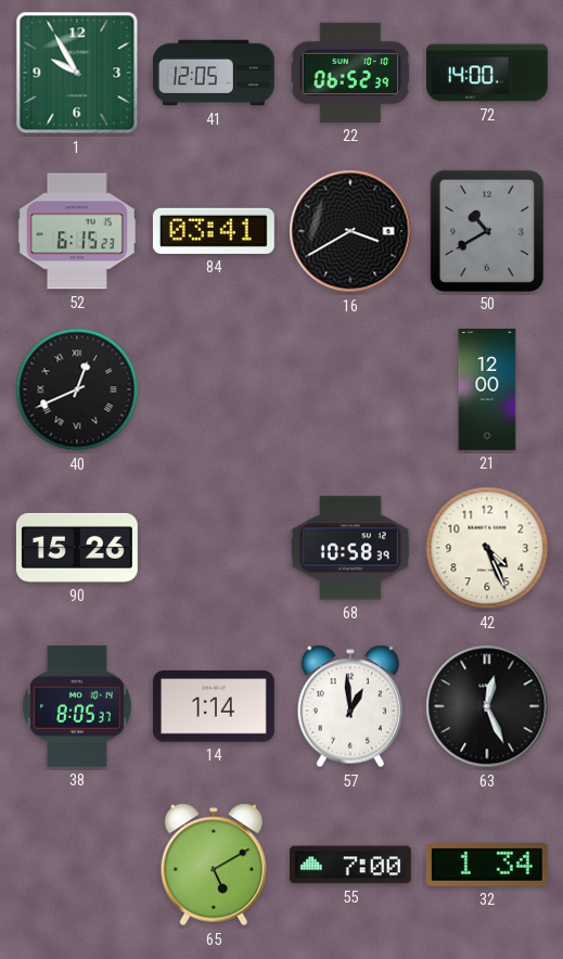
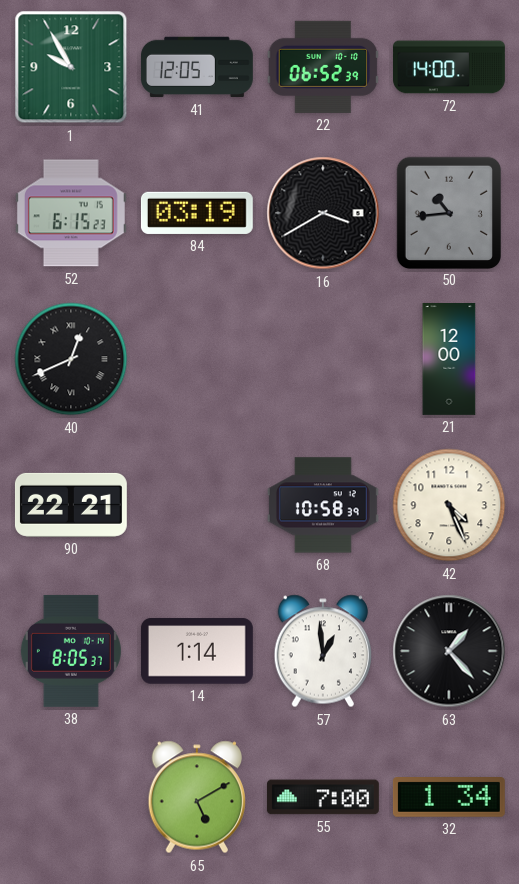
84: 03:41 -> 03:19 (197, 213)
50: 10:40 -> 10:44 (448, 212)
90: 15:26 -> 22:21 (71, 505)
63: 12:26 -> 1:23 (449, 651)
